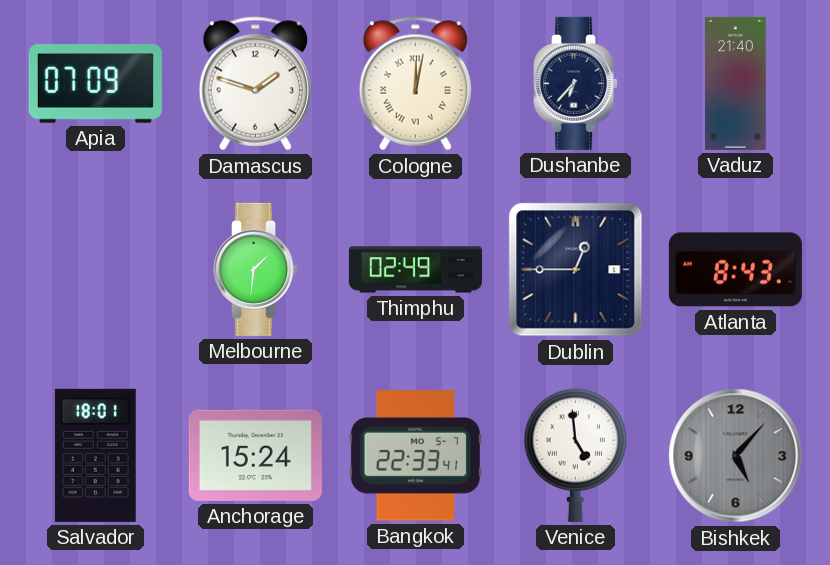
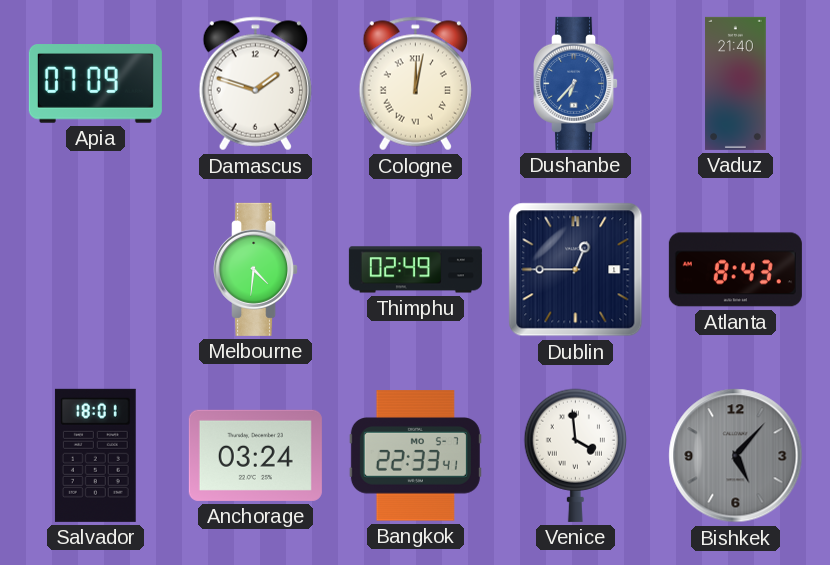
Dushanbe dial: navy -> blue (576, 83)
Melbourne: 1:31 -> 4:31 (256, 269)
Anchorage: 15:24 -> 03:24 (255, 455)
Venice: 4:59 -> 3:59 (575, 455)
